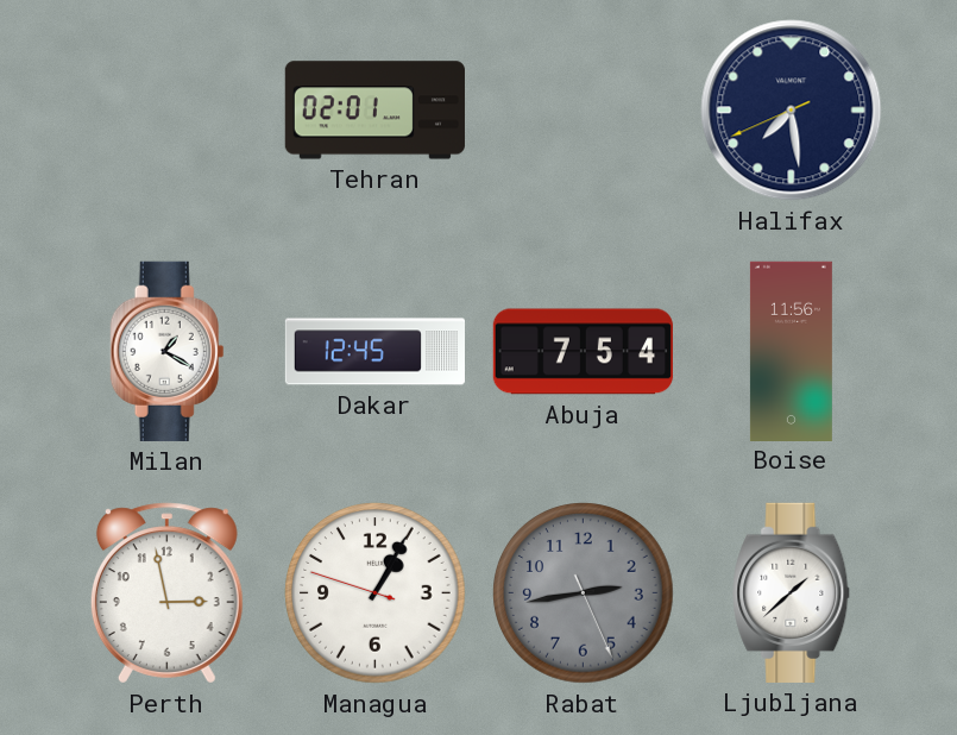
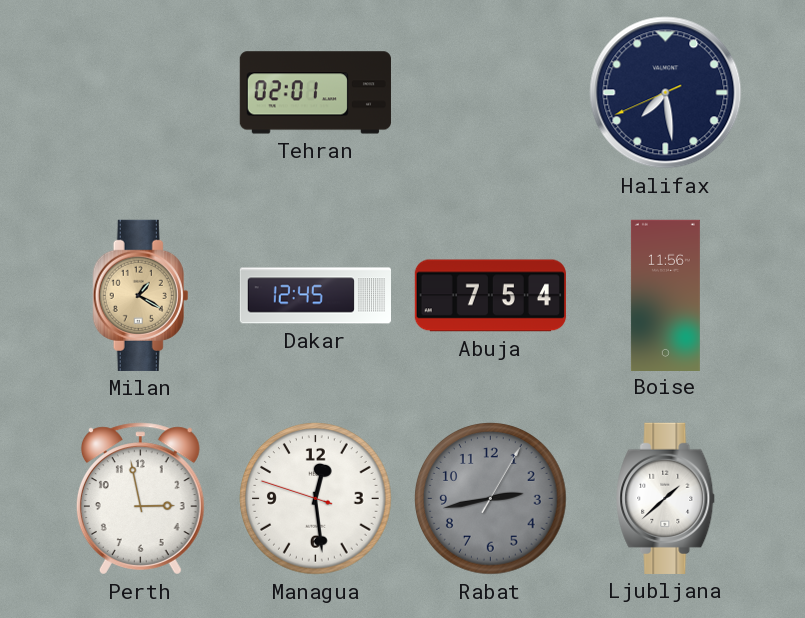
Milan dial: white -> champagne (141, 295)
Managua: 1:04 -> 12:28 (316, 499)
Rabat: 2:43:26 -> 2:43:05 (491, 499)
